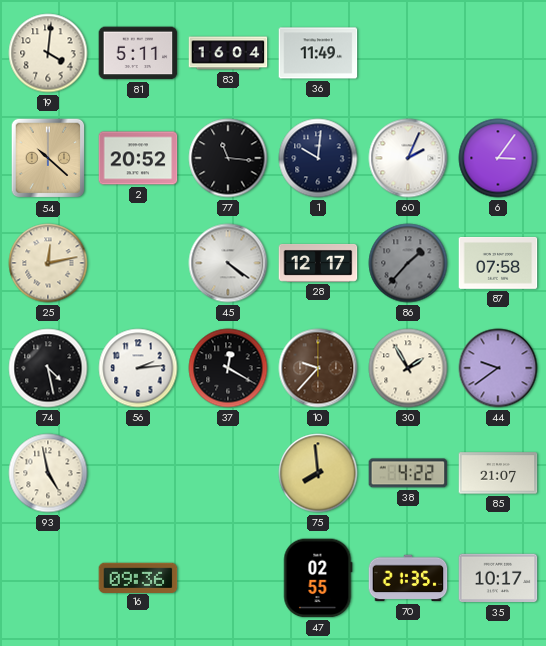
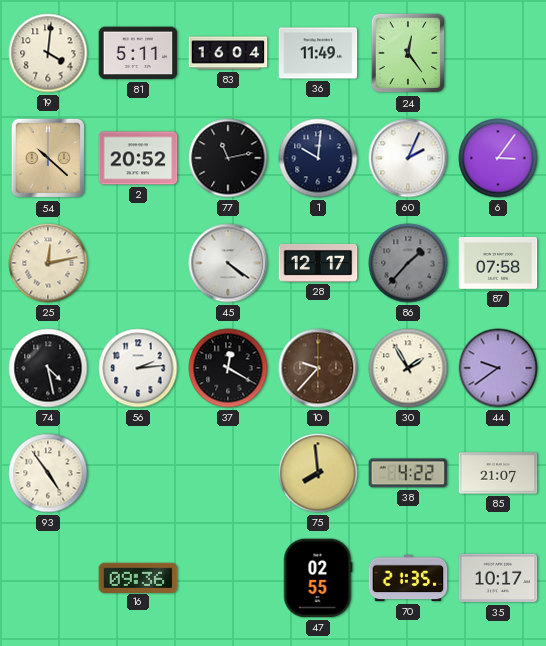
24: none -> 12:24 (408, 53)
77: 11:16 -> 11:13 (228, 158)
93: 4:58 -> 4:54 (48, 473)
